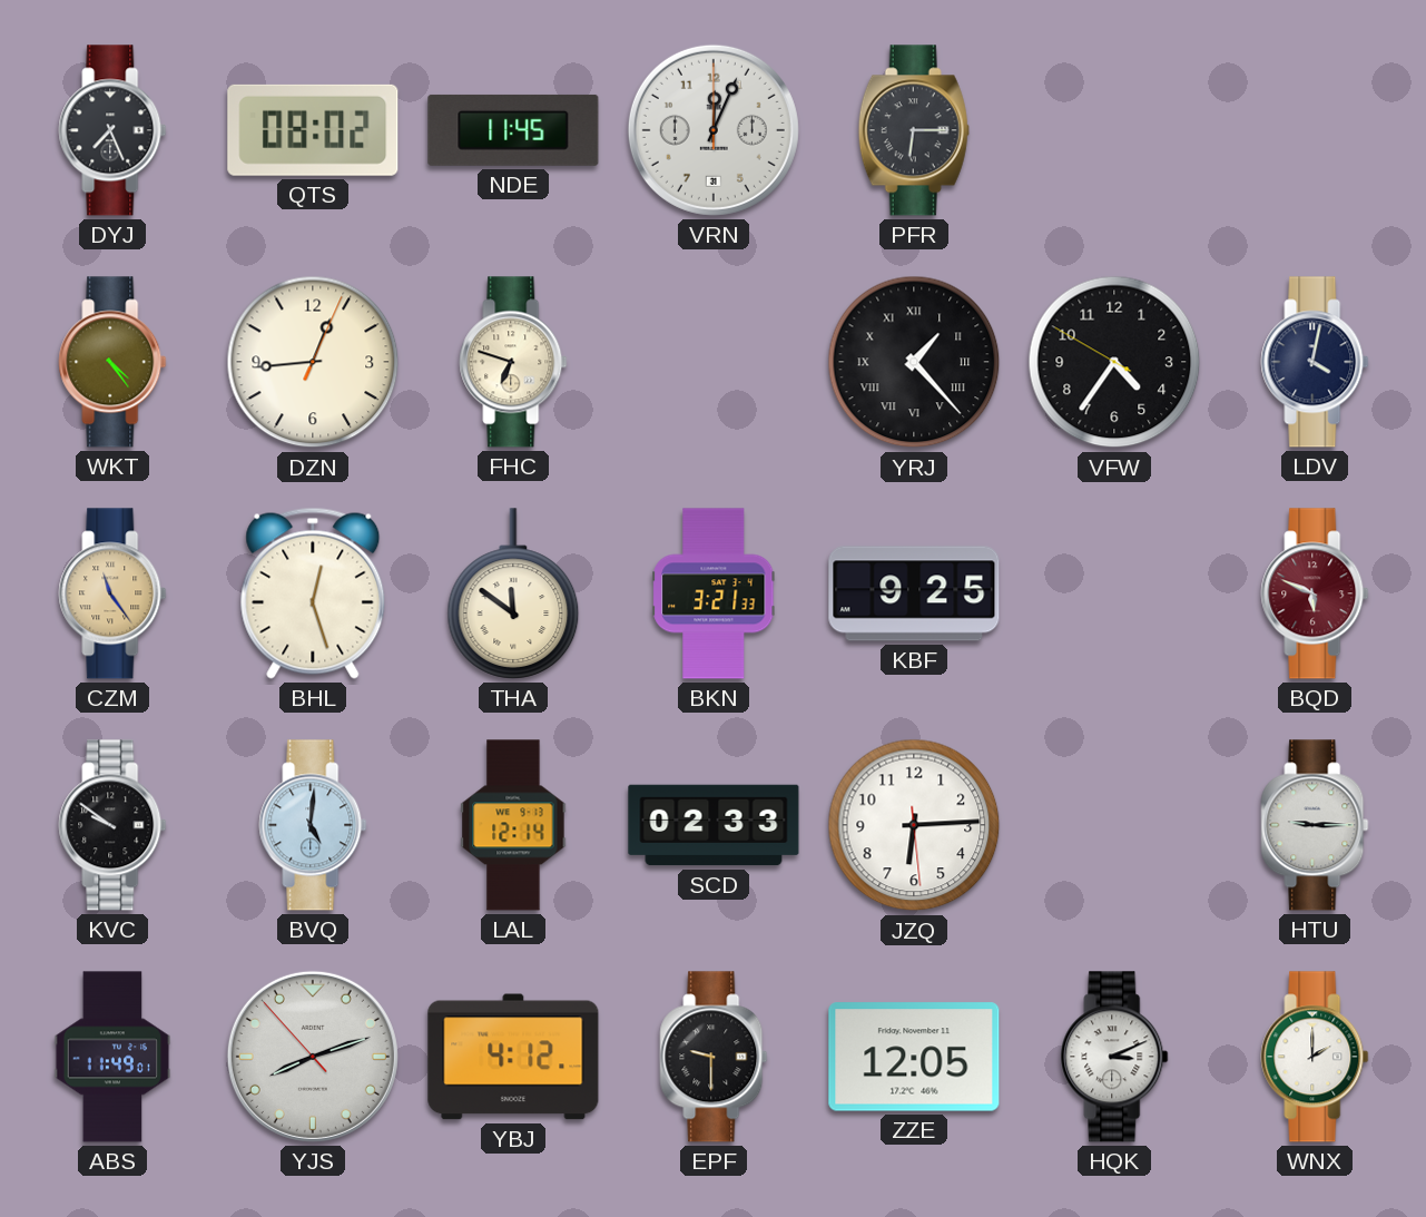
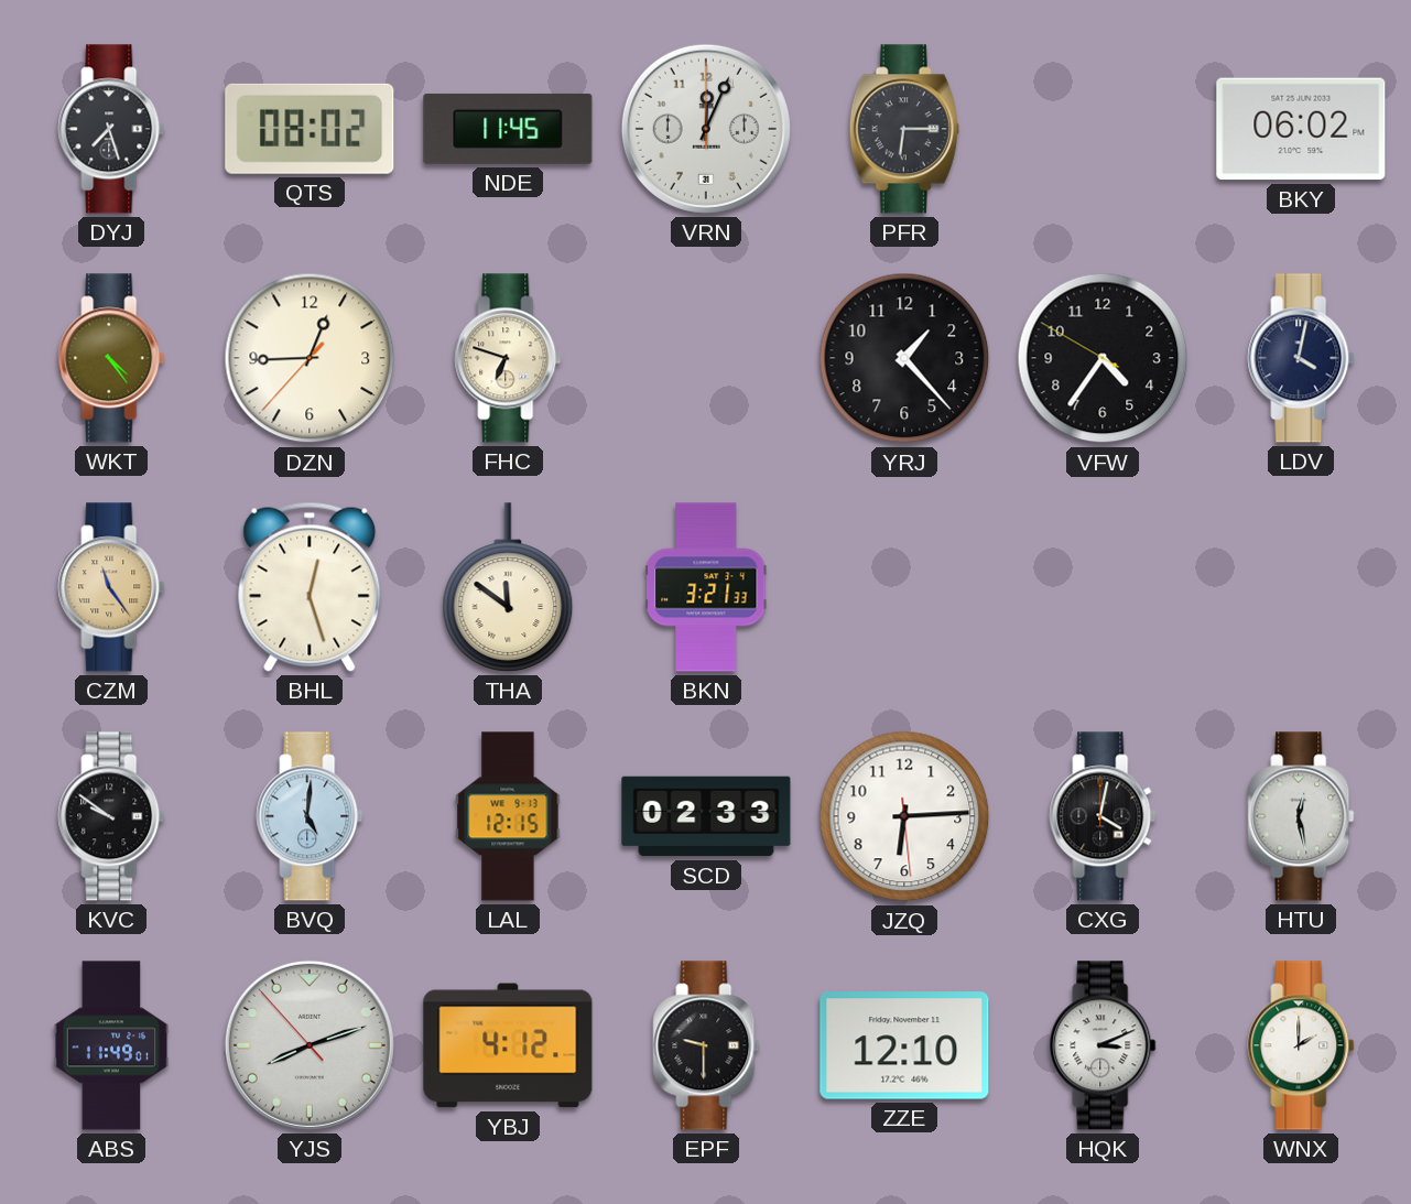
DYJ: 7:26 -> 7:27 (111, 129)
BKY: none -> 06:02 (1301, 129)
DZN: 12:44:04 -> 12:44:37 (310, 358)
YRJ numerals: Roman -> Arabic (904, 358)
KBF: 9:25 -> none (914, 593)
BQD: 5:49 -> none (1315, 593)
LAL: 12:14 -> 12:15 (508, 816)
CXG: none -> 4:02 (1103, 816)
HTU: 9:15 -> 12:28 (1301, 816)
ZZE: 12:05 -> 12:10 (904, 1045)
